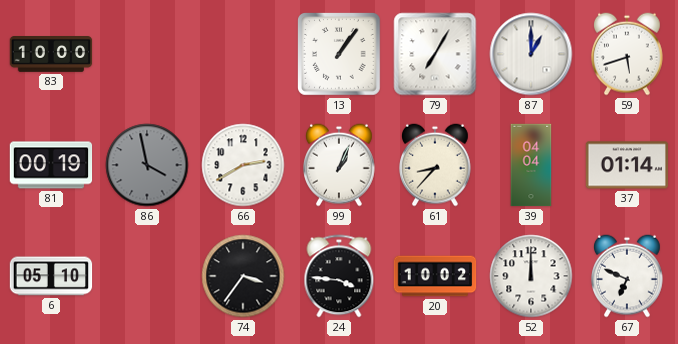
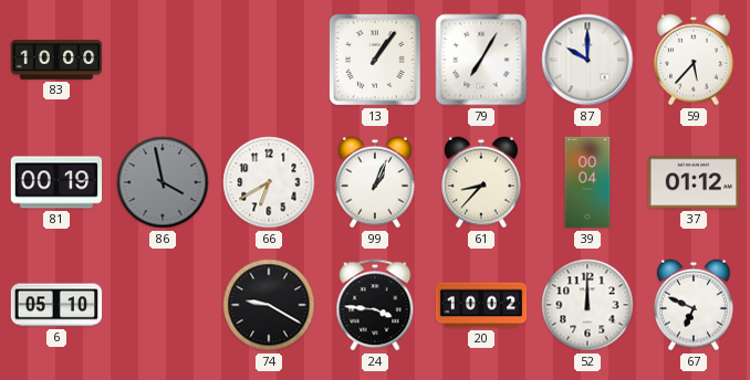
87: 1:00 -> 10:00 (587, 60)
59: 5:42 -> 5:37 (695, 60)
66: 2:40 -> 6:40 (269, 182)
39: 04:04 -> 00:04 (587, 182)
37: 01:14 -> 01:12 (694, 182)
74: 3:36 -> 9:20 (269, 305)
